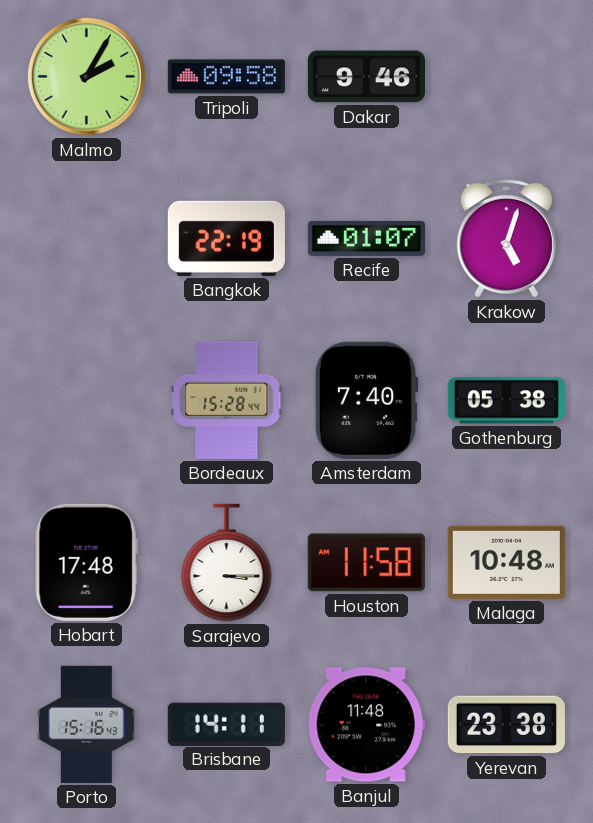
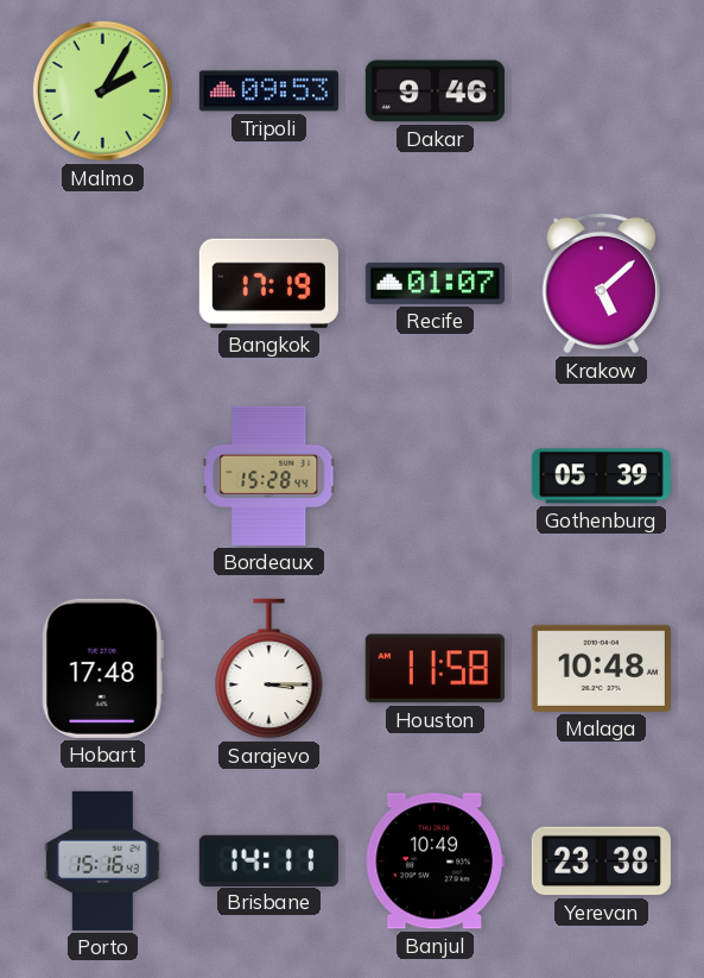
Tripoli: 09:58 -> 09:53 (268, 92)
Bangkok: 22:19 -> 17:19 (268, 283)
Krakow: 5:03 -> 5:08 (601, 283)
Amsterdam: 7:40 -> none (366, 400)
Gothenburg: 05:38 -> 05:39 (601, 477)
Banjul: 11:48 -> 10:49 (435, 862)
